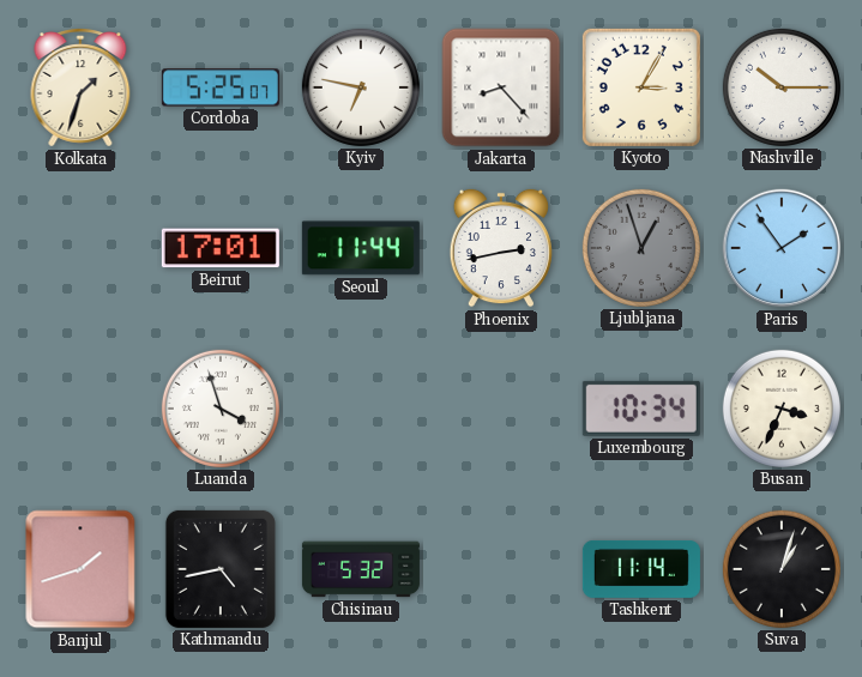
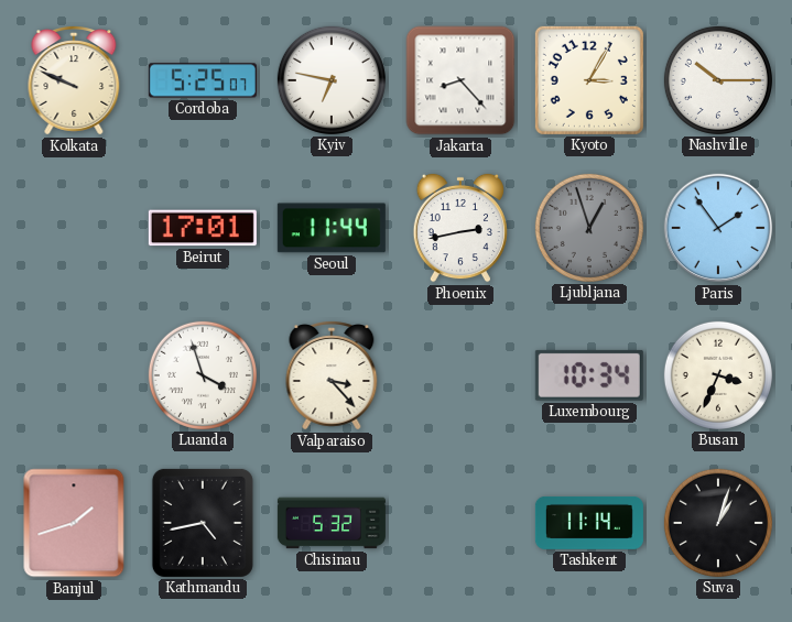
Kolkata: 1:33 -> 9:49 (74, 81)
Valparaiso: none -> 3:23 (332, 377)
